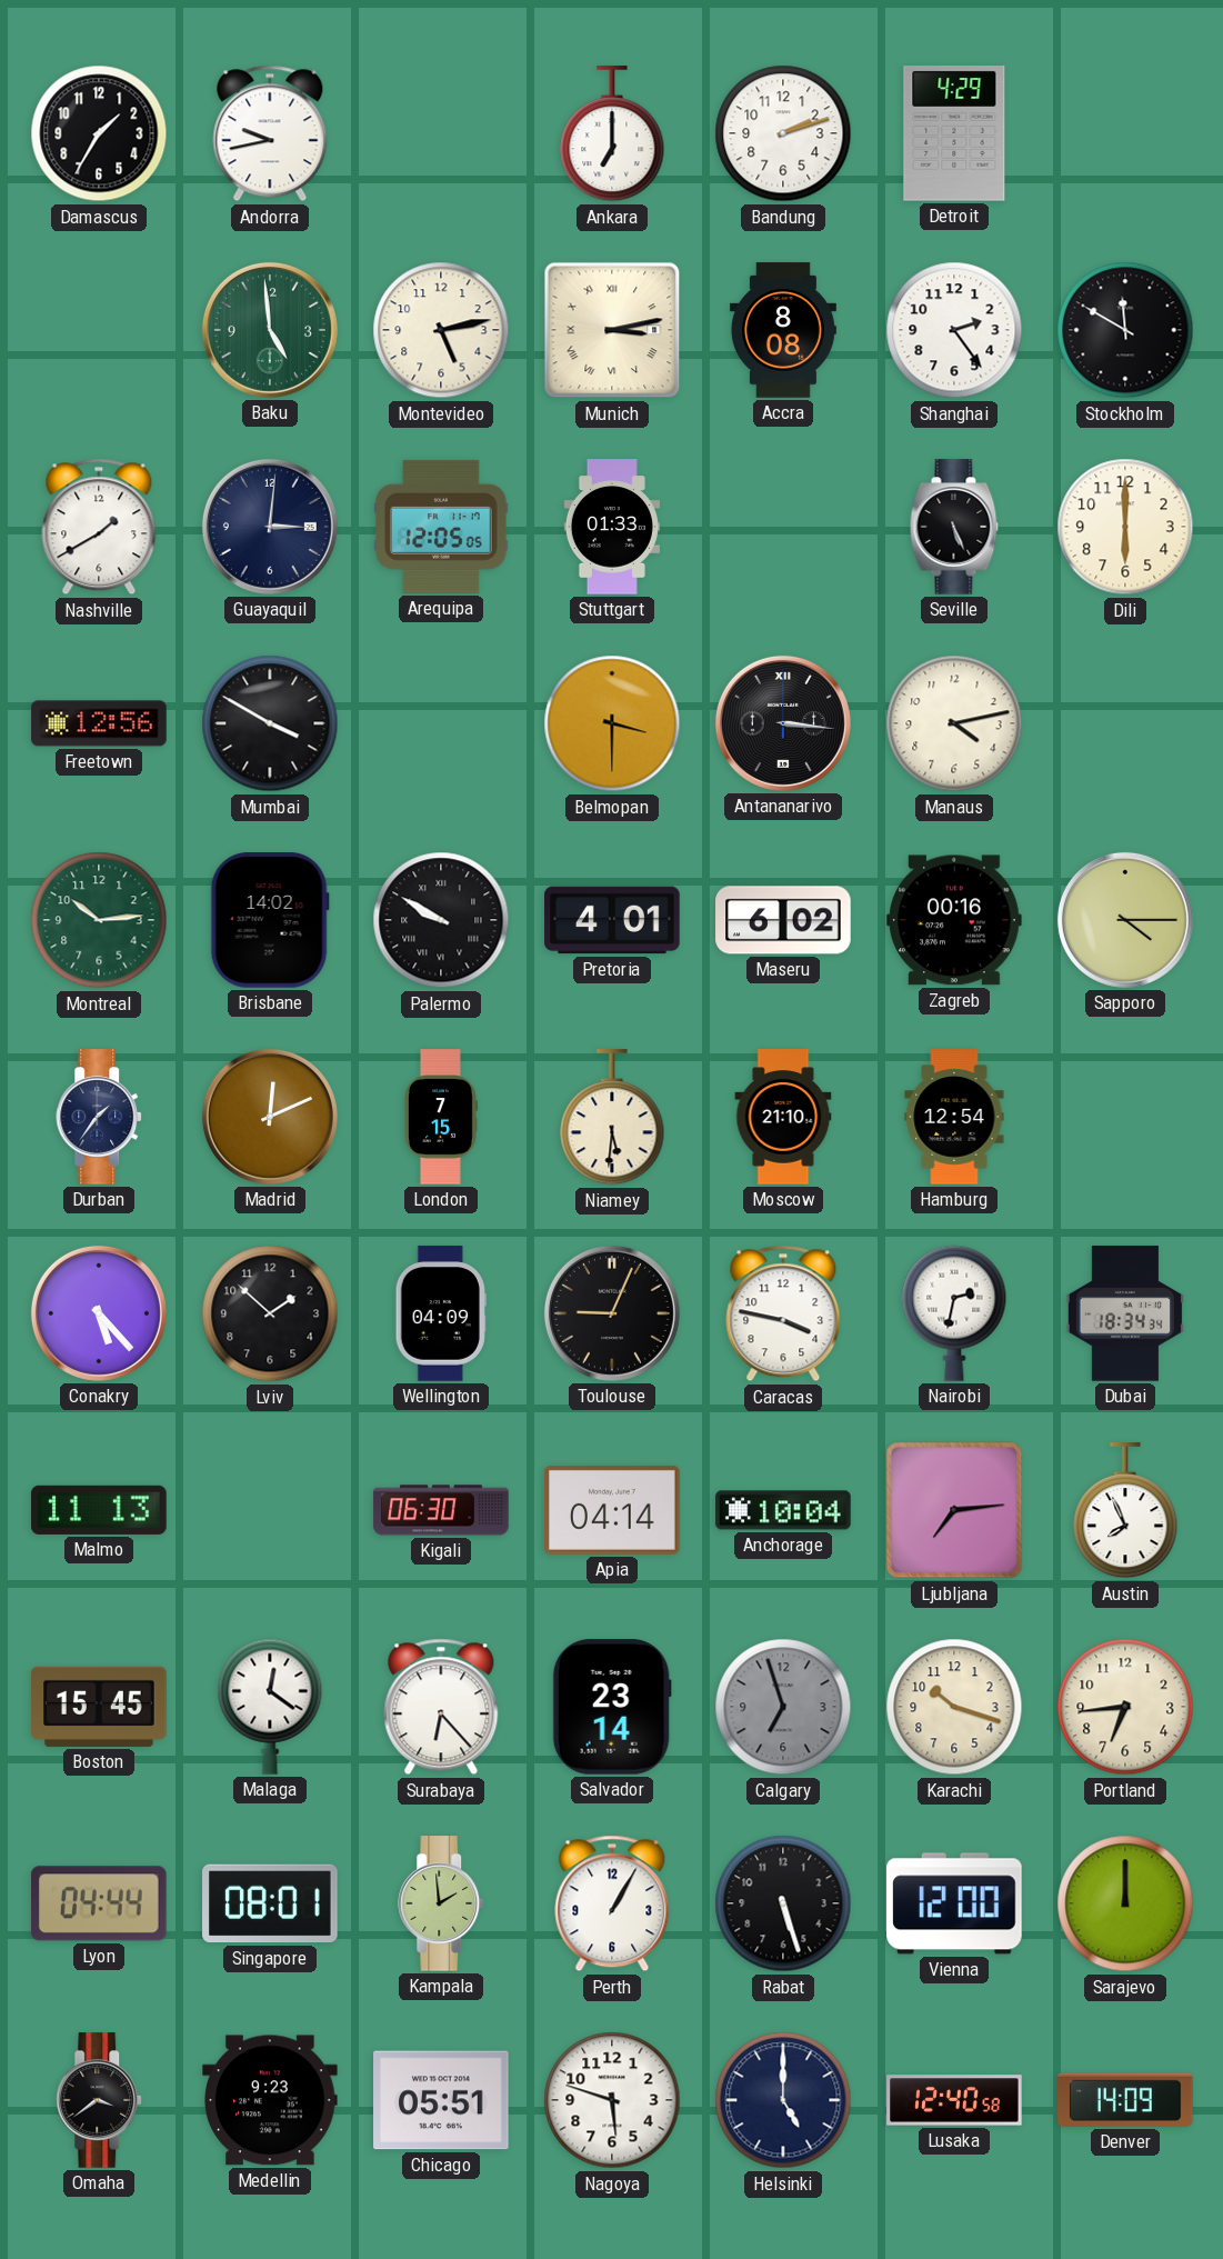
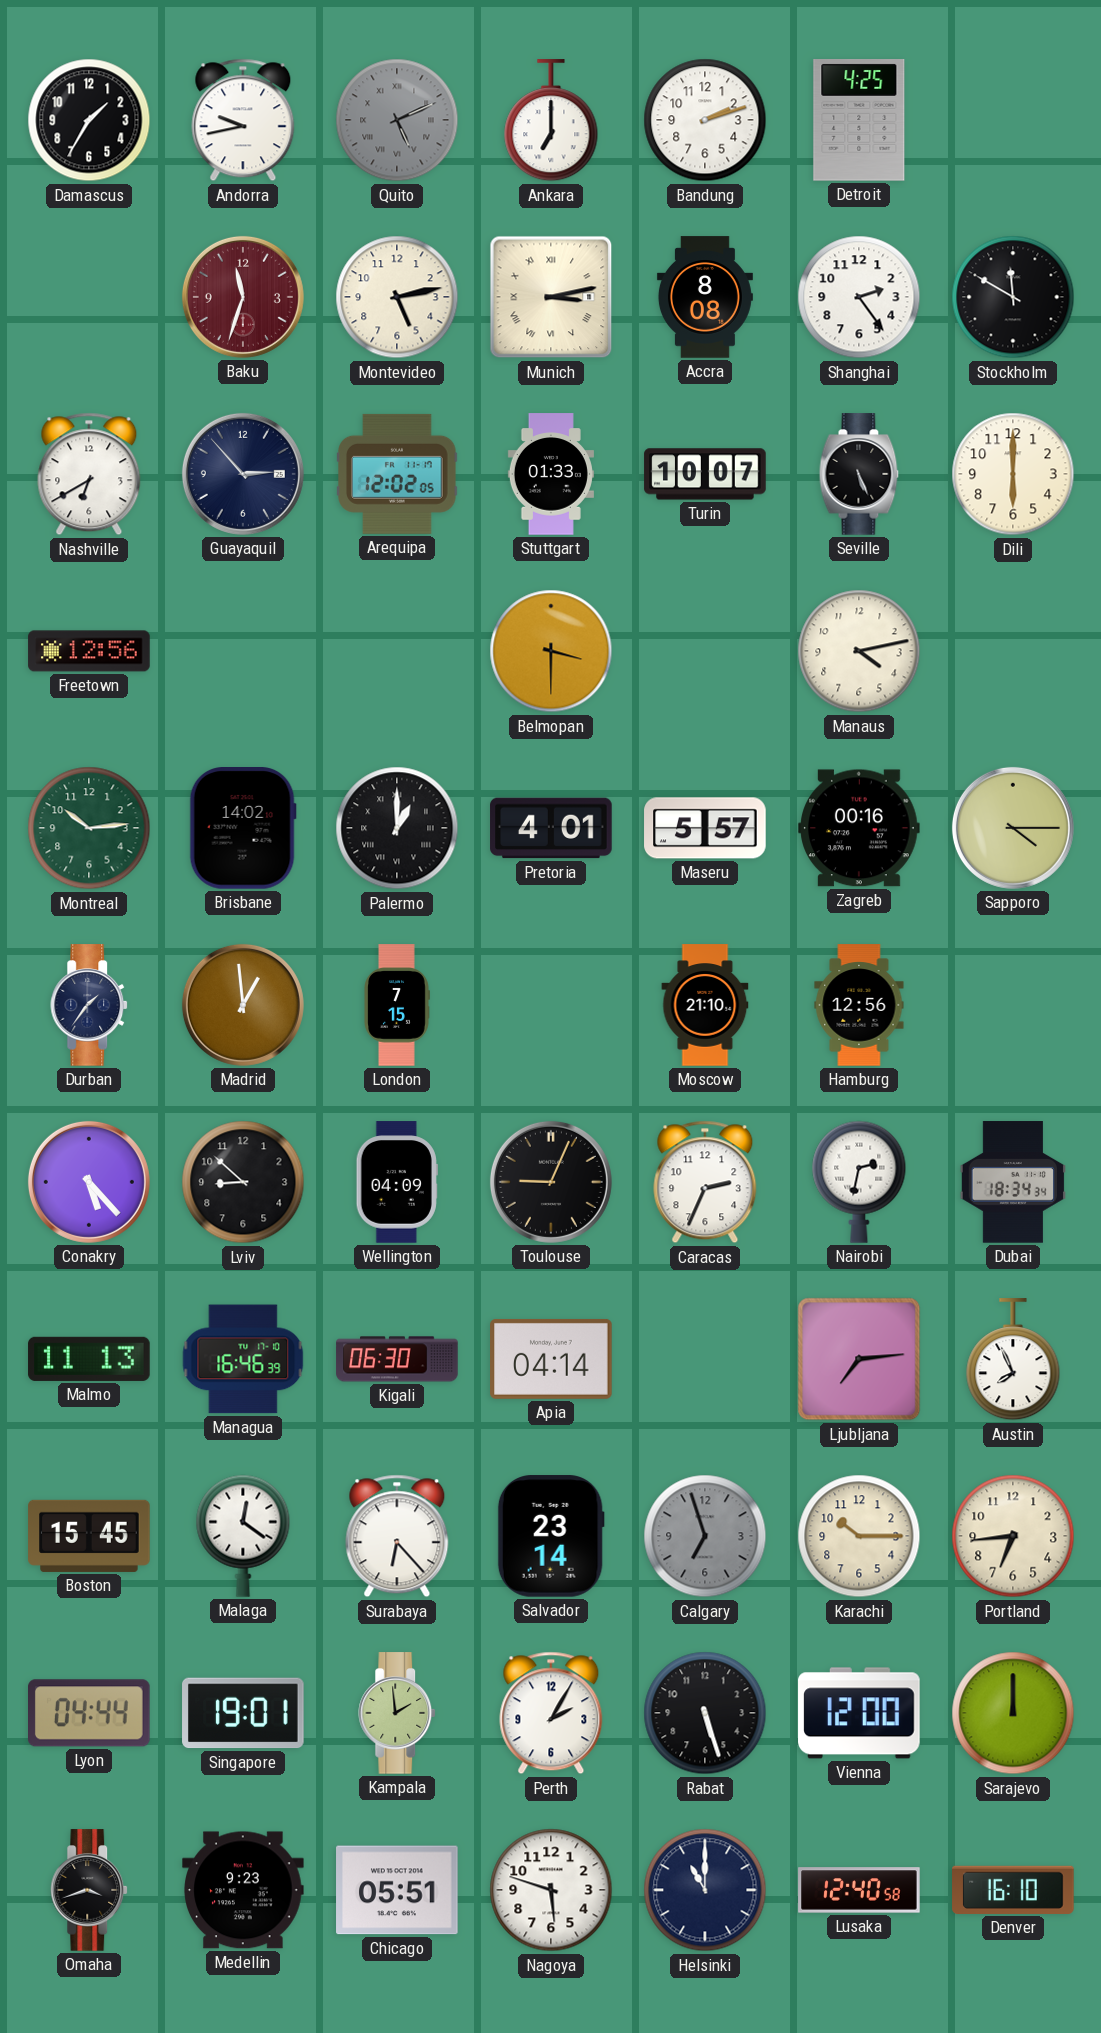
Quito: none -> 5:11 (397, 120)
Detroit: 4:29 -> 4:25 (859, 120)
Baku: 4:59 -> 11:33 (243, 297)
Baku dial: green -> burgundy (243, 297)
Nashville: 1:40 -> 6:40 (89, 474)
Guayaquil: 3:01 -> 2:53 (243, 474)
Arequipa: 12:05 -> 12:02 (397, 474)
Turin: none -> 10:07 (705, 474)
Mumbai: 3:50 -> none (270, 723)
Antananarivo: 3:16 -> none (783, 723)
Palermo: 9:50 -> 1:00 (397, 828)
Maseru: 6:02 -> 5:57 (705, 828)
Madrid: 12:11 -> 12:59 (243, 1005)
Niamey: 5:31 -> none (612, 1118)
Hamburg: 12:54 -> 12:56 (859, 1005)
Lviv: 1:52 -> 8:52 (243, 1182)
Caracas: 3:47 -> 2:34 (705, 1182)
Managua: none -> 16:46 (243, 1359)
Anchorage: 10:04 -> none (783, 1510)
Karachi: 10:18 -> 10:15 (859, 1536)
Singapore: 08:01 -> 19:01 (243, 1713)
Perth: 1:05 -> 2:05 (551, 1713)
Omaha: 3:39 -> 3:42 (90, 1890)
Helsinki: 5:00 -> 11:00 (705, 1890)
Denver: 14:09 -> 16:10 (1013, 1890)
